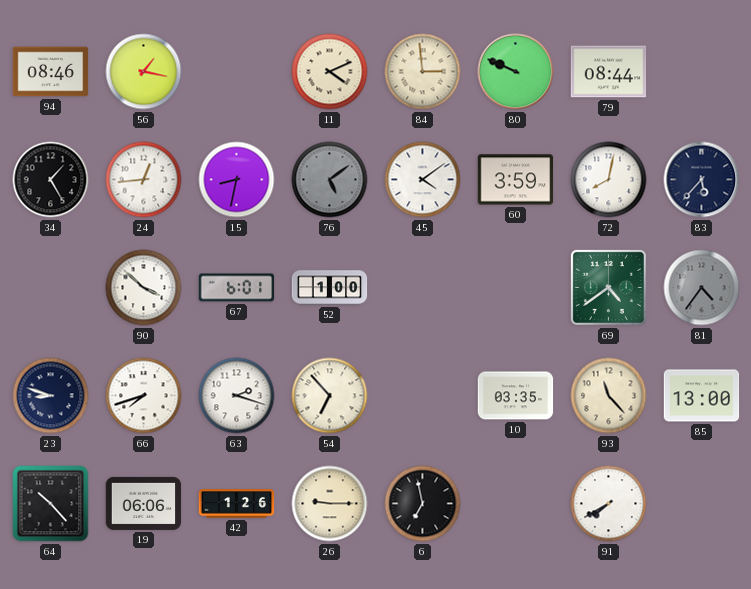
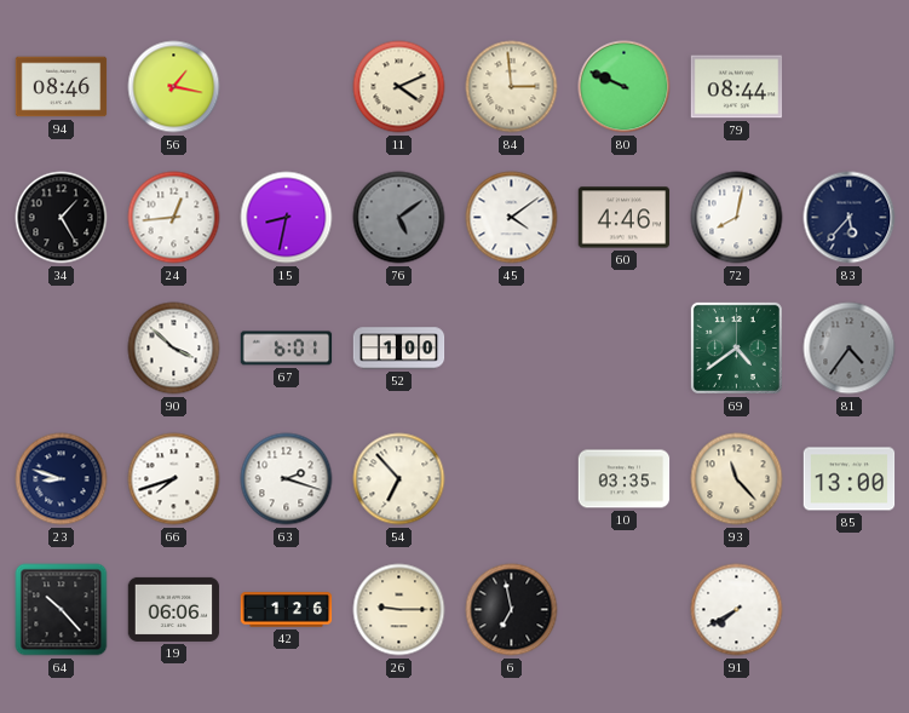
60: 3:59 -> 4:46 (625, 218)
